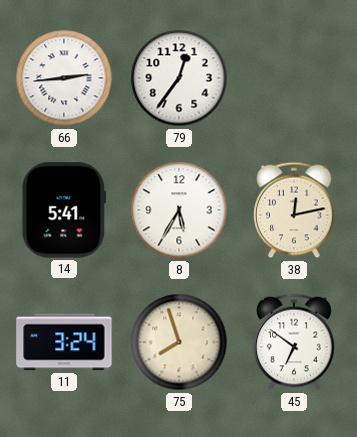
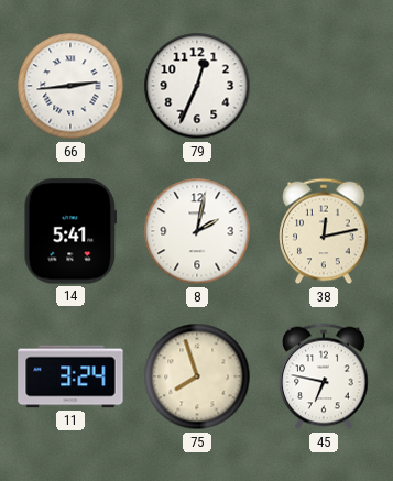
79: 12:36 -> 12:34 (197, 86)
8: 5:35 -> 2:02 (197, 231)
45: 6:51 -> 6:47 (324, 376)
